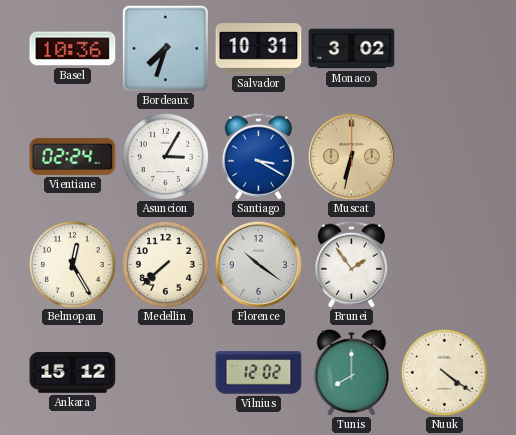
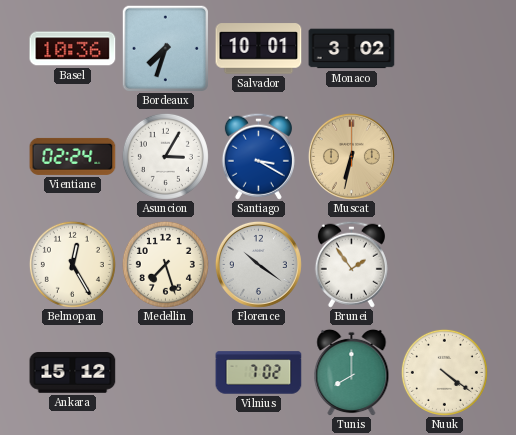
Salvador: 10:31 -> 10:01 (259, 49)
Medellin: 7:38 -> 7:27 (165, 264)
Vilnius: 12:02 -> 7:02 (259, 373)
